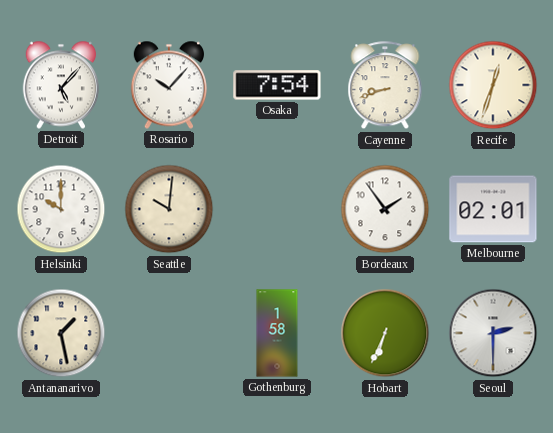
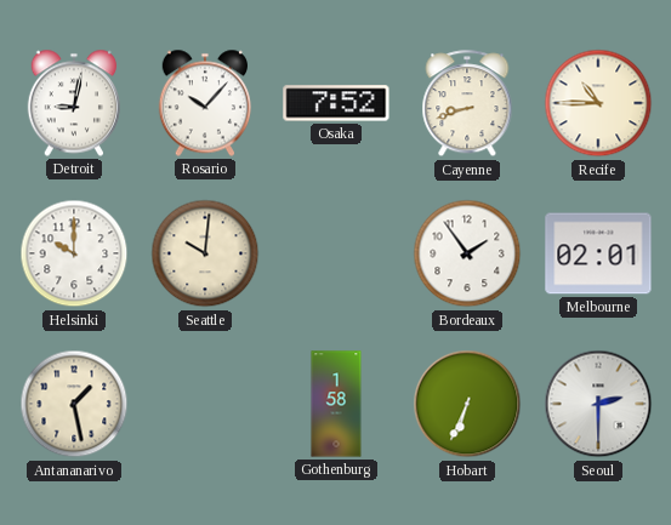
Detroit: 5:07 -> 9:02 (73, 103)
Osaka: 7:54 -> 7:52 (336, 103)
Recife: 12:33 -> 10:45 (598, 103)
